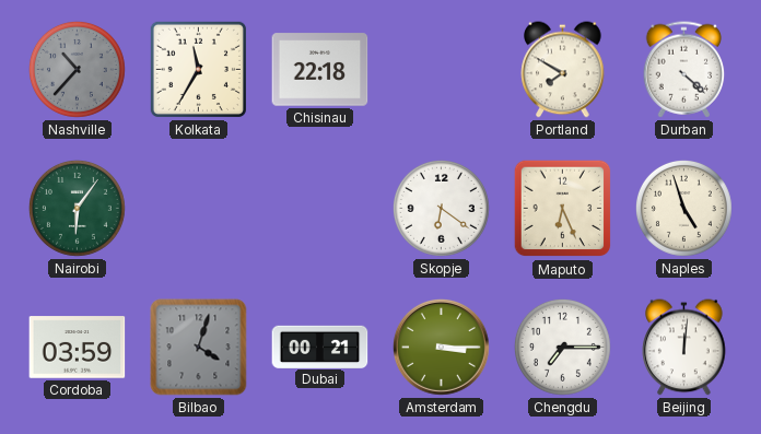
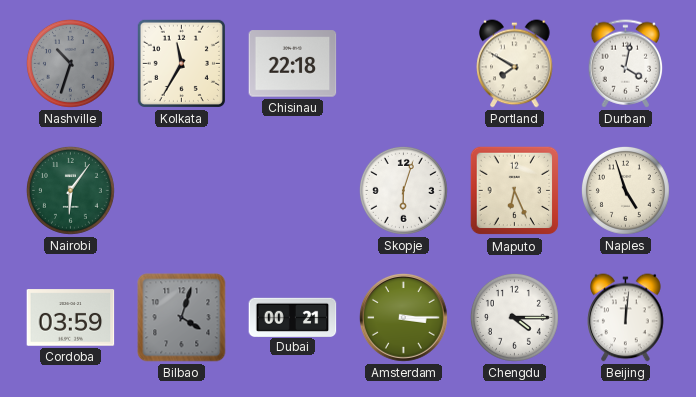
Nashville: 10:37 -> 10:33 (70, 63)
Durban: 4:22 -> 4:02 (626, 64)
Skopje: 6:21 -> 6:03 (403, 190)
Chengdu: 7:15 -> 4:15 (514, 317)
